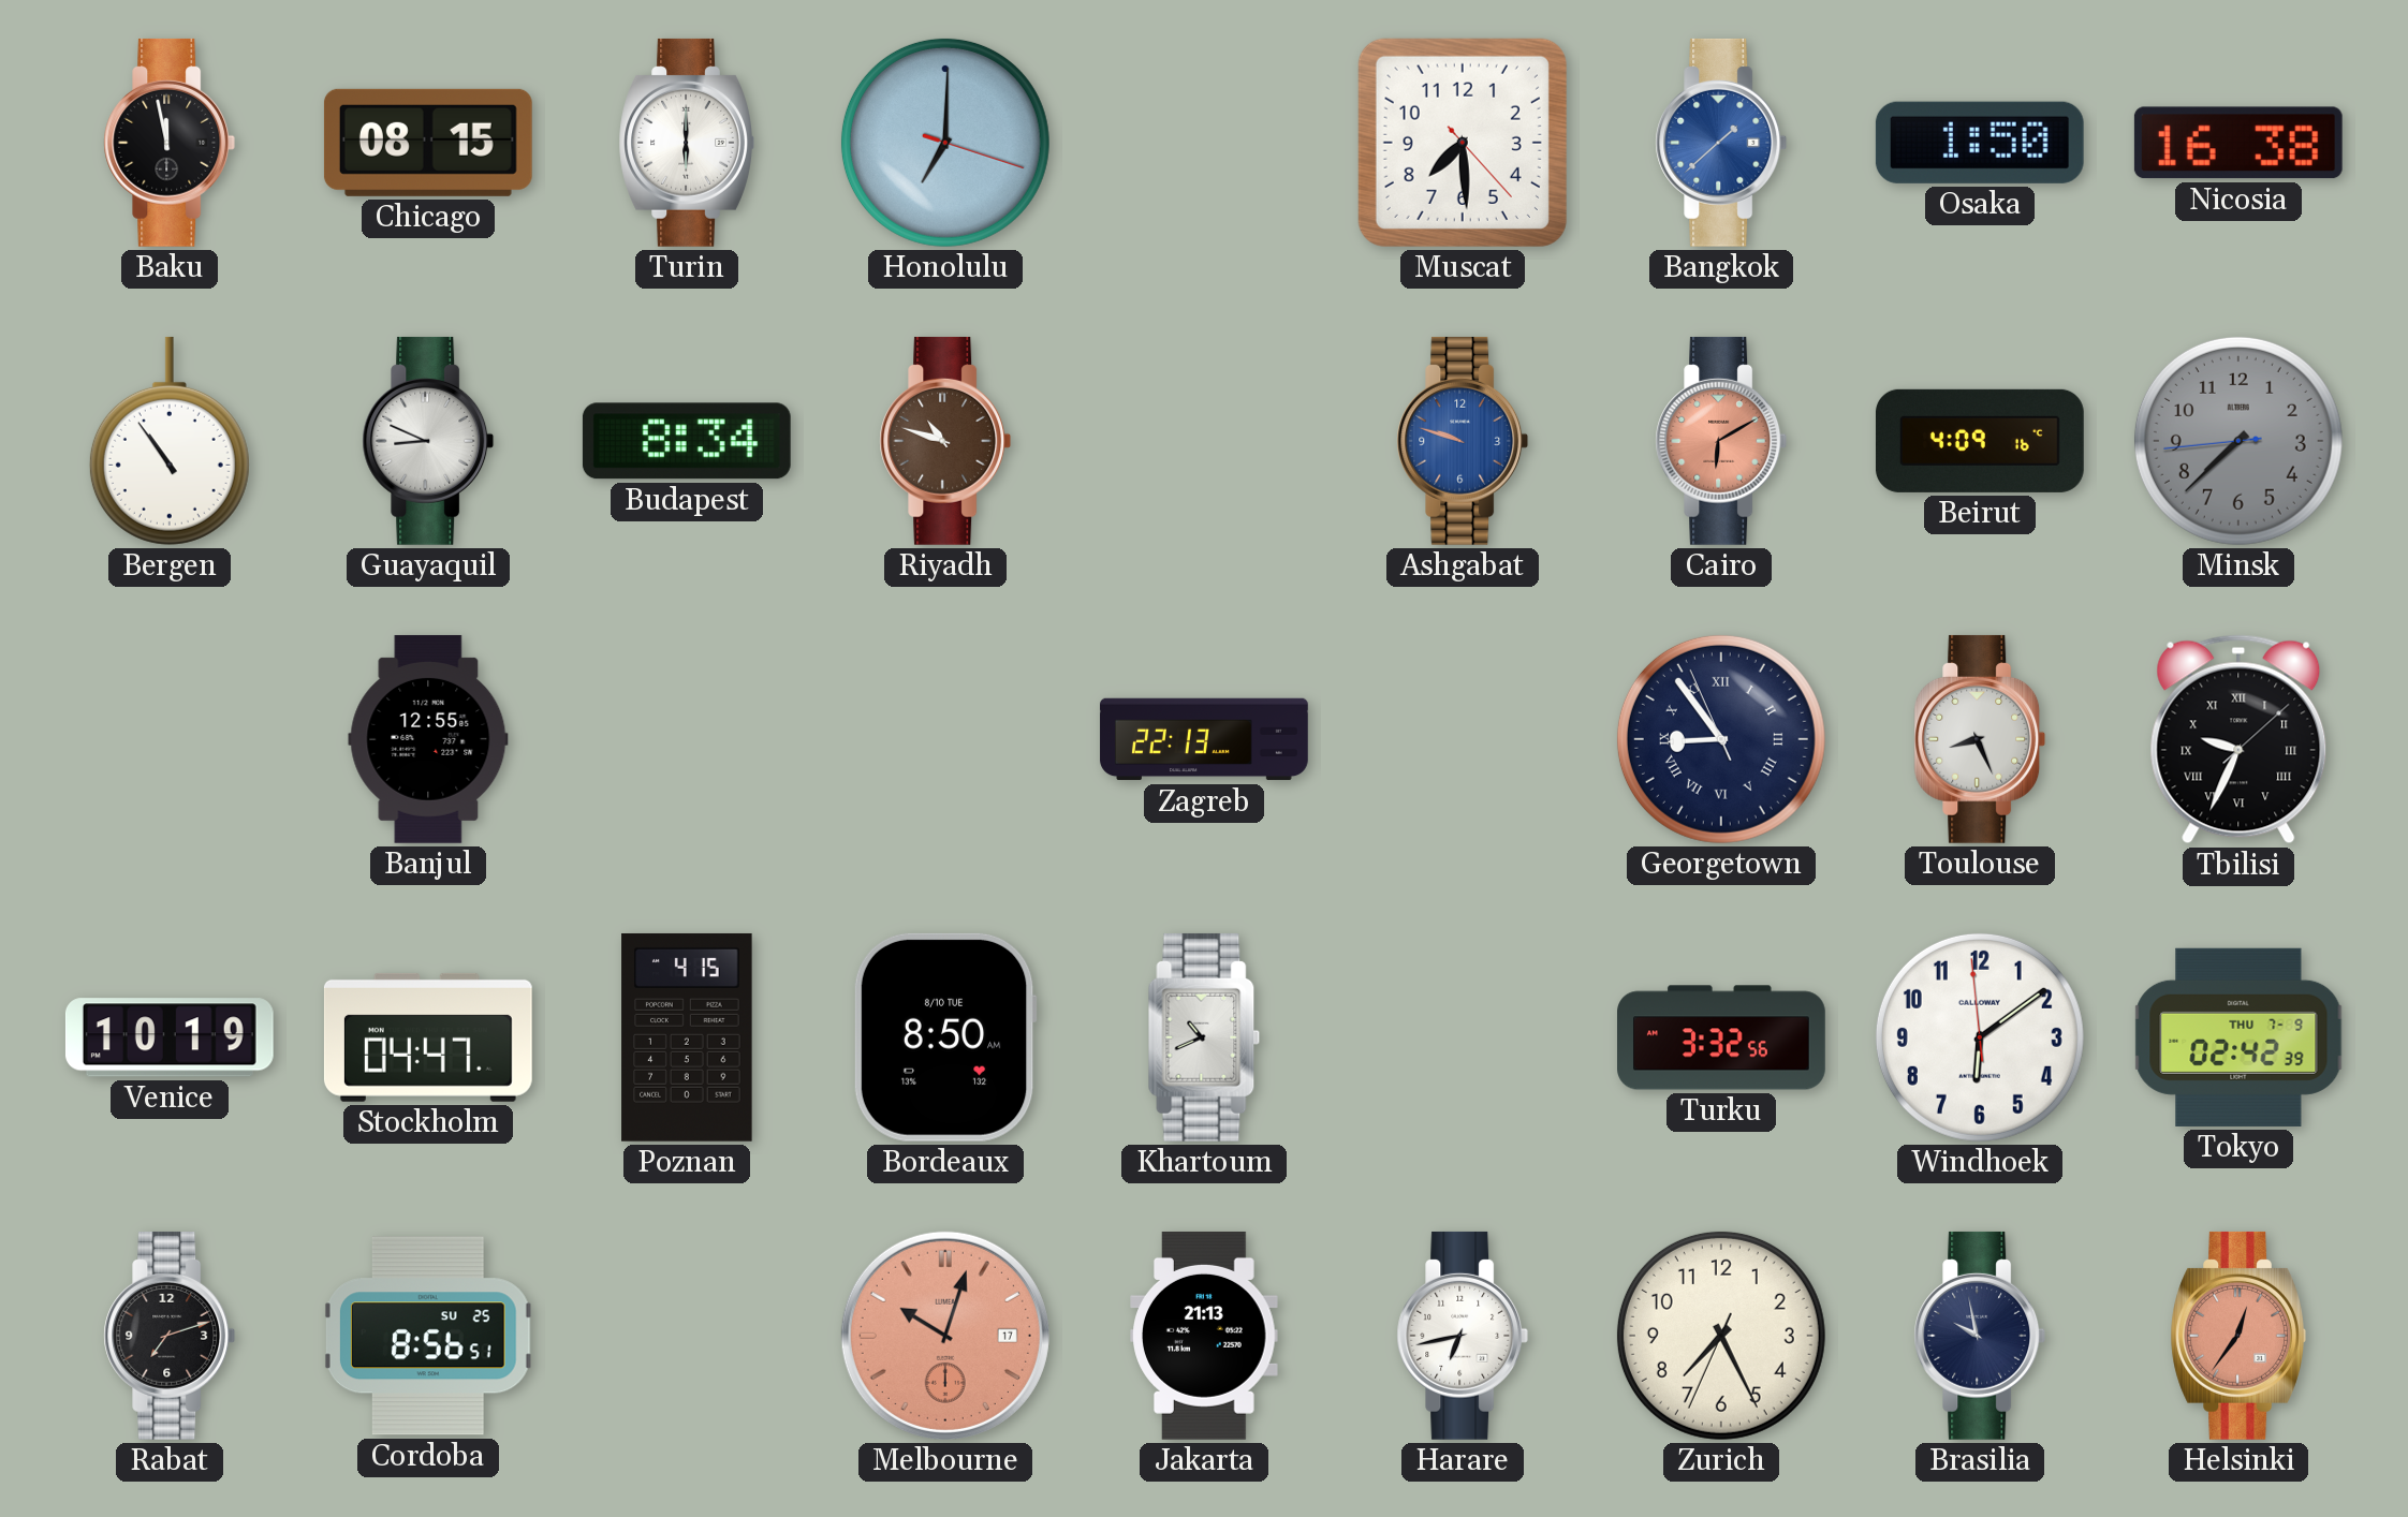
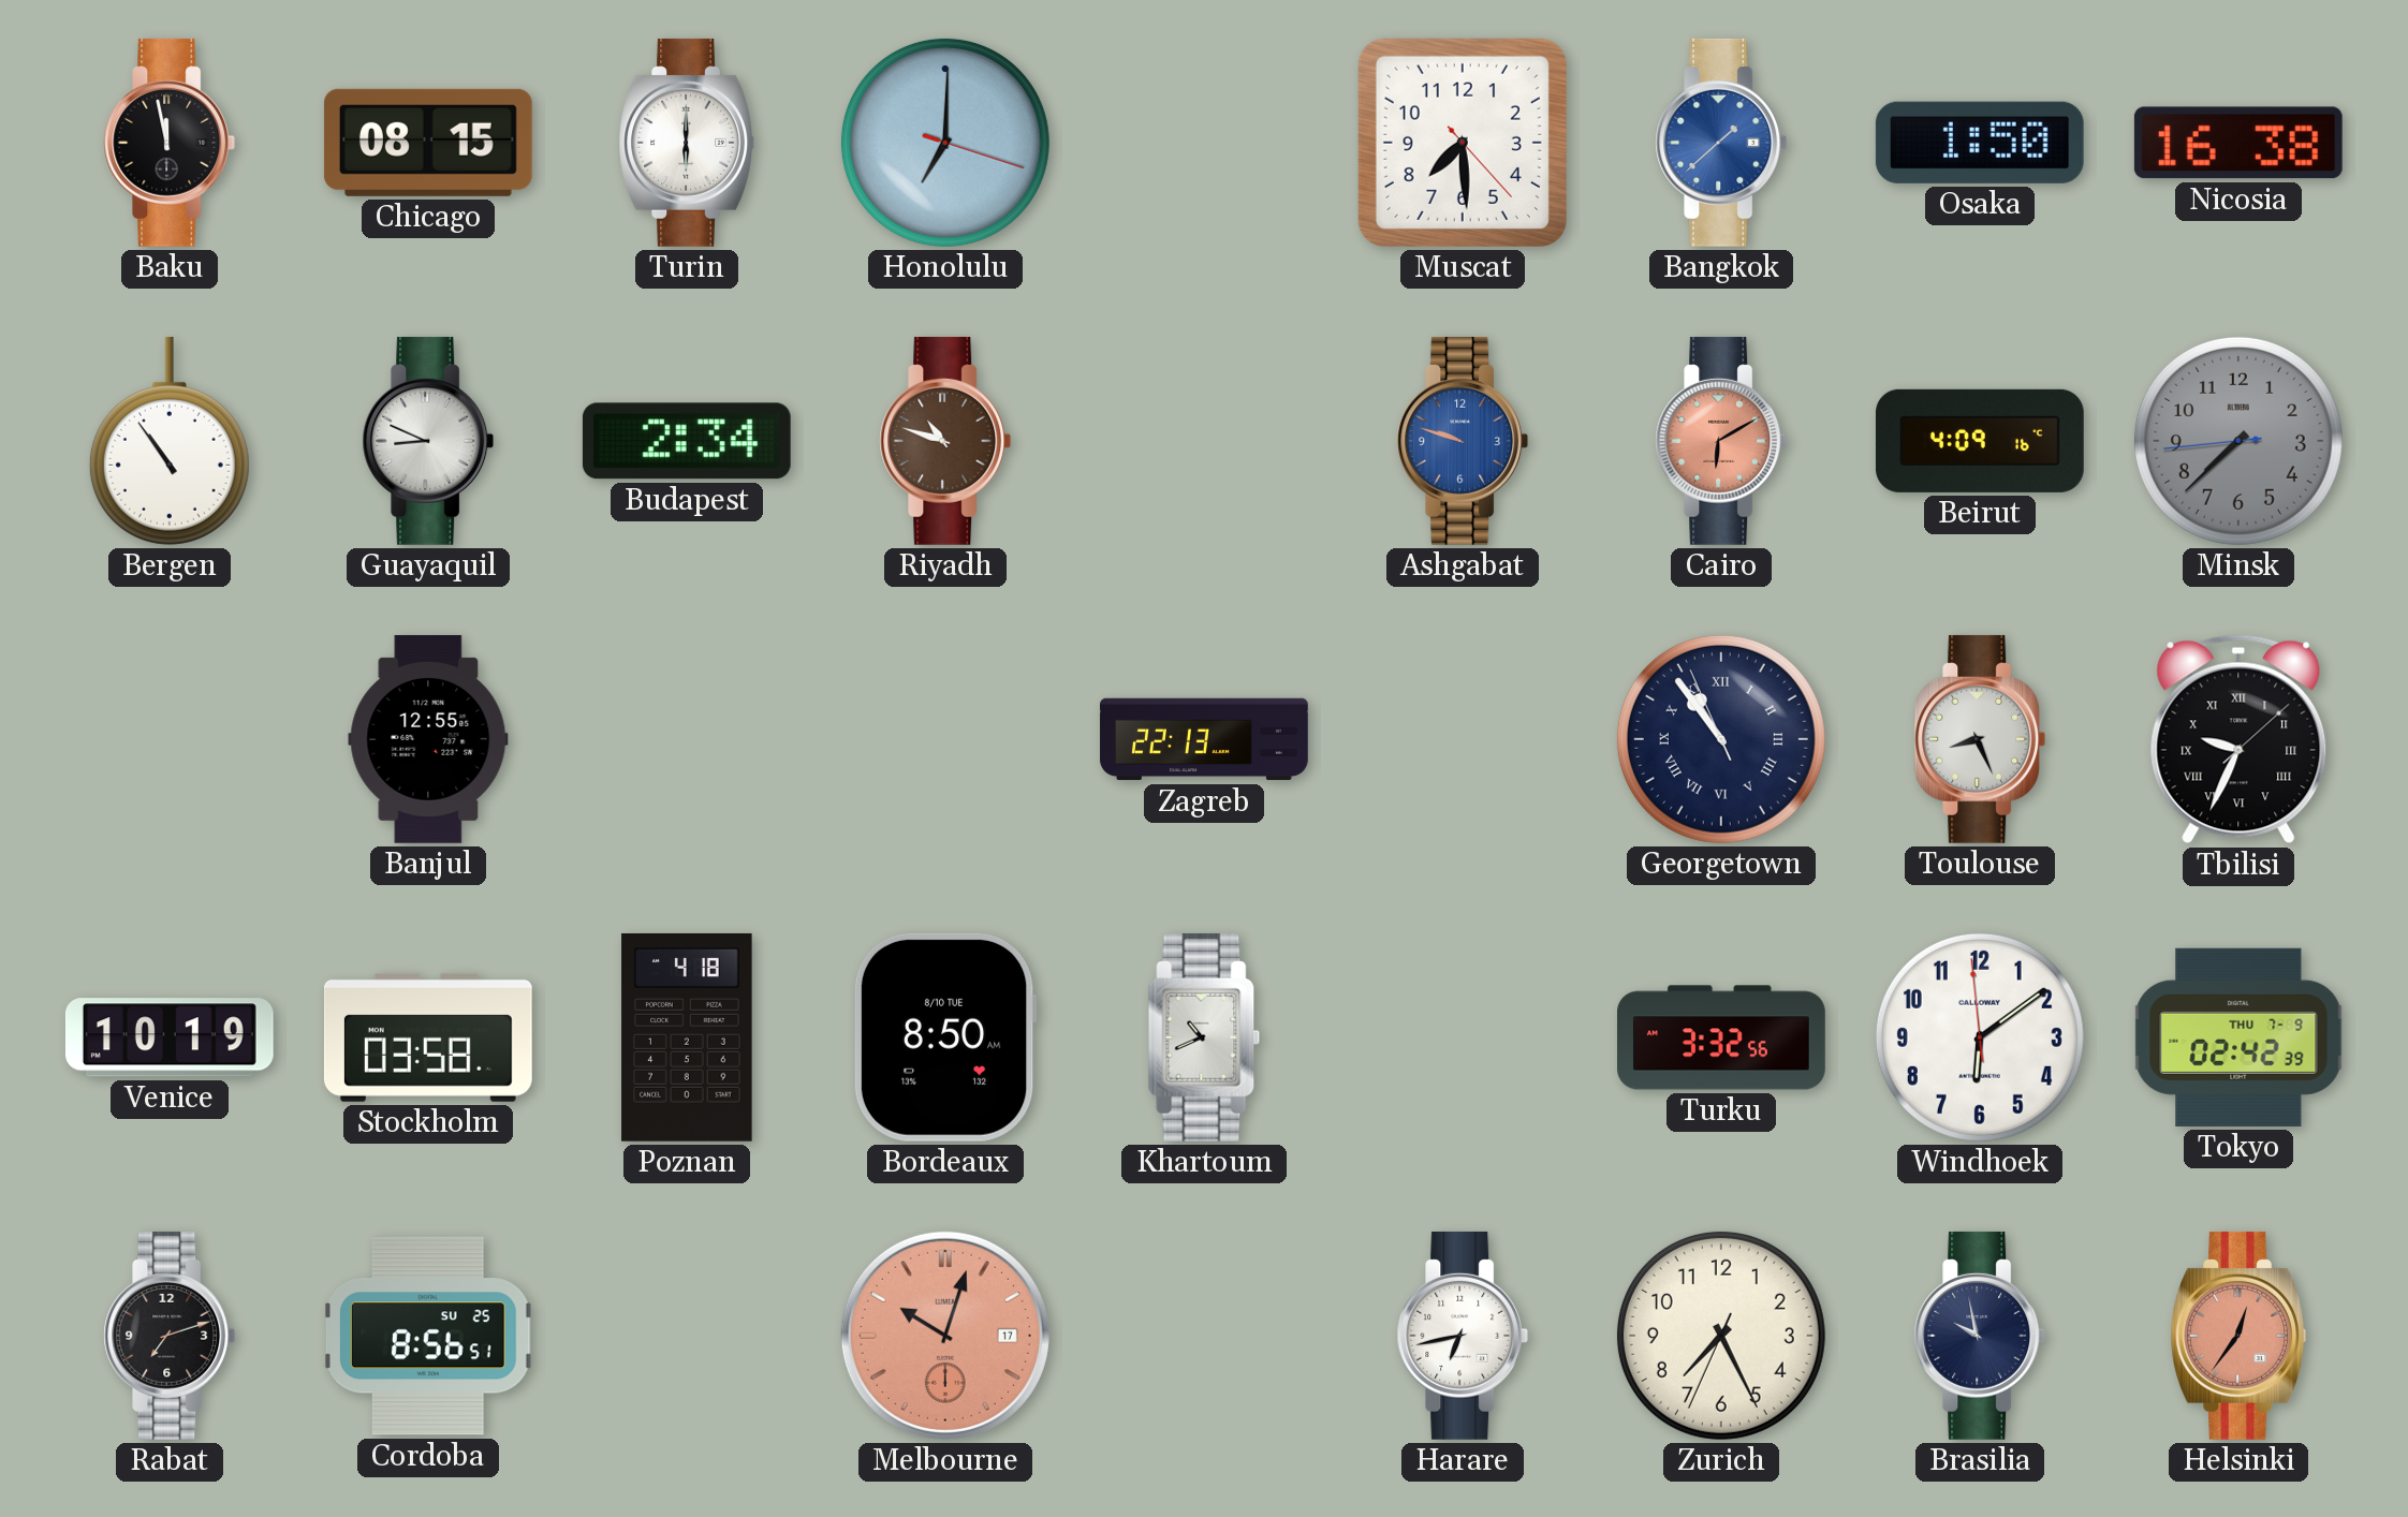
Budapest: 8:34 -> 2:34 (687, 441)
Georgetown: 8:53 -> 10:53 (1721, 739)
Stockholm: 04:47 -> 03:58 (428, 1037)
Poznan: 4:15 -> 4:18 (687, 1037)
Jakarta: 21:13 -> none (1204, 1336)
